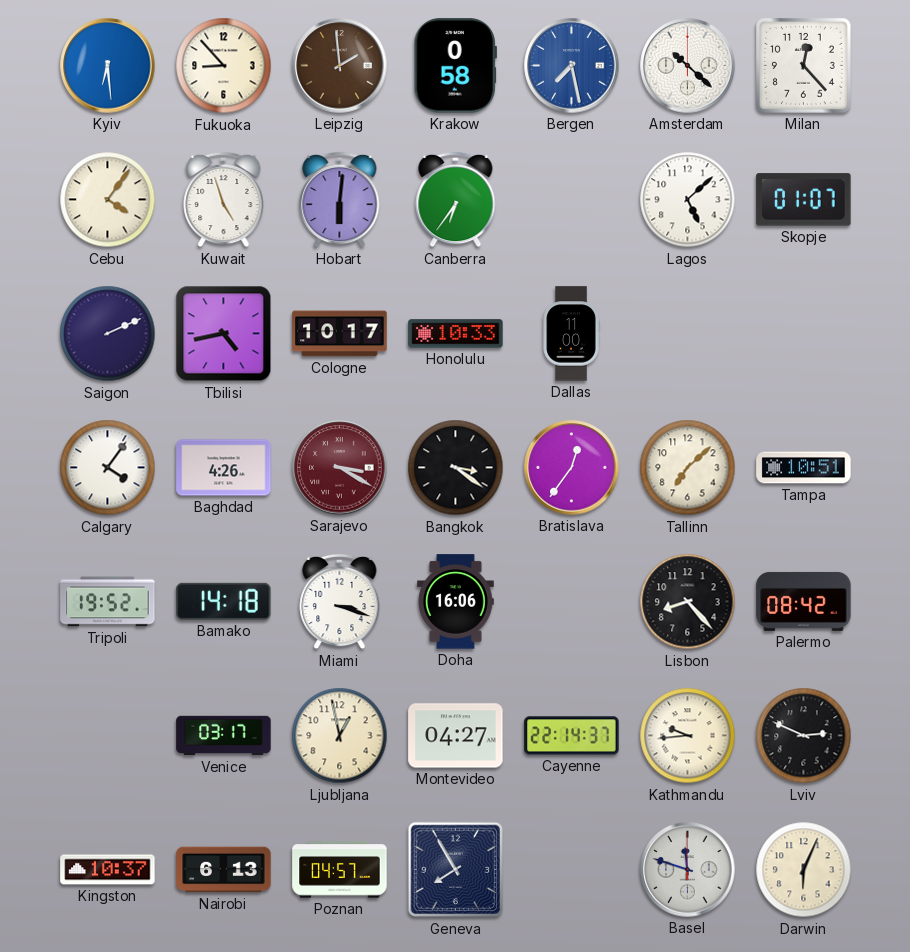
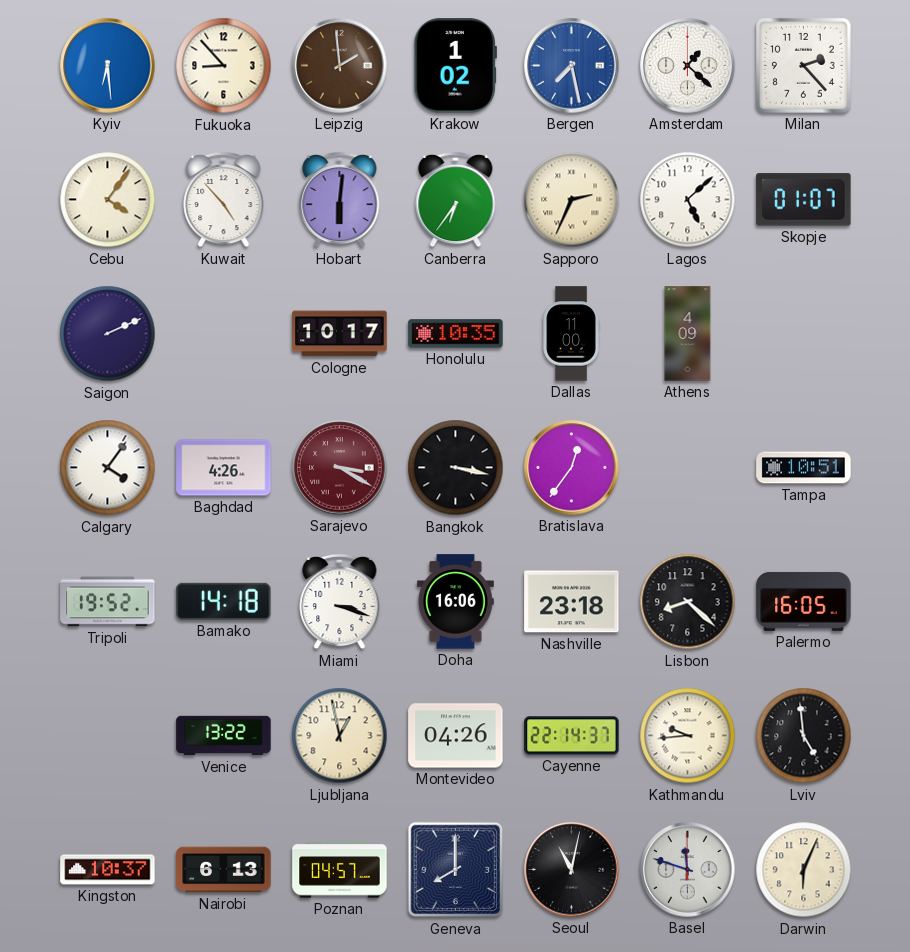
Krakow: 0:58 -> 1:02 (455, 66)
Amsterdam: 10:22 -> 1:22 (688, 66)
Milan: 12:23 -> 2:23 (804, 66)
Kuwait: 4:57 -> 4:53 (224, 200)
Sapporo: none -> 2:34 (572, 200)
Tbilisi: 4:43 -> none (224, 334)
Honolulu: 10:33 -> 10:35 (456, 334)
Athens: none -> 4:09 (688, 334)
Bangkok: 3:21 -> 3:17 (456, 468)
Tallinn: 7:08 -> none (688, 468)
Nashville: none -> 23:18 (572, 602)
Lisbon: 8:23 -> 8:22 (688, 602)
Palermo: 08:42 -> 16:05 (804, 601)
Venice: 03:17 -> 13:22 (224, 736)
Montevideo: 04:27 -> 04:26 (456, 736)
Lviv: 2:49 -> 4:59 (804, 736)
Geneva: 7:55 -> 8:00 (456, 870)
Seoul: none -> 11:02 (572, 870)
